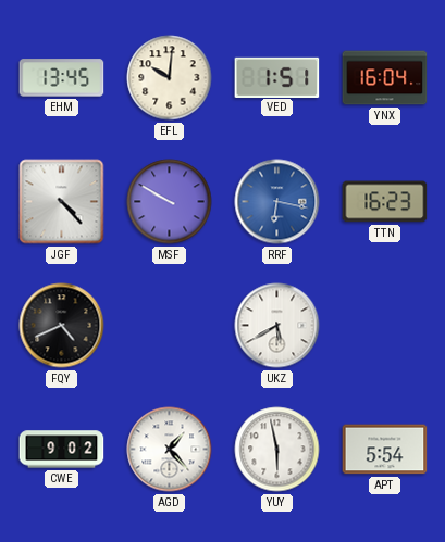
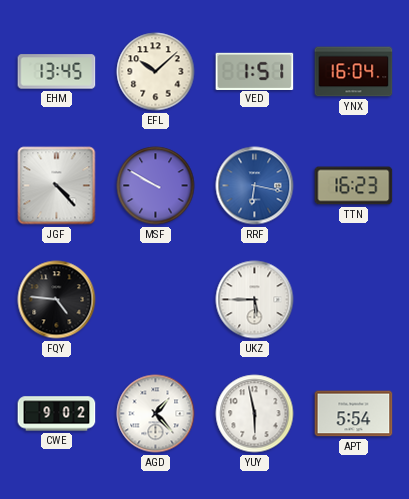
EFL: 10:01 -> 10:08 (156, 72)
FQY: 4:41 -> 4:46 (57, 300)
UKZ: 5:40 -> 5:45 (255, 300)
